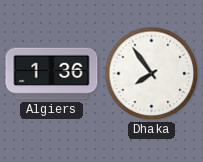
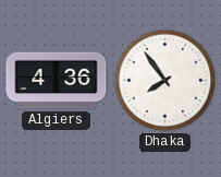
Algiers: 1:36 -> 4:36 (57, 81)
